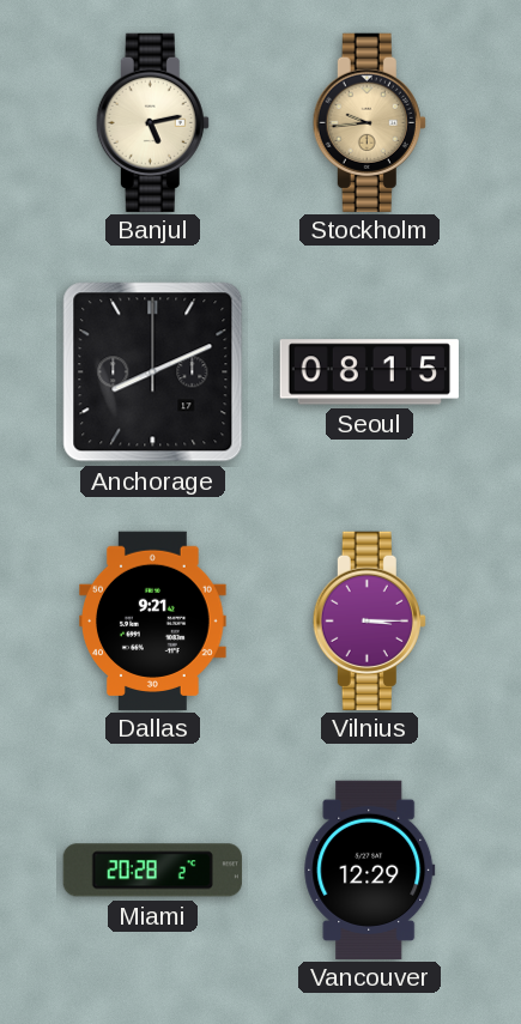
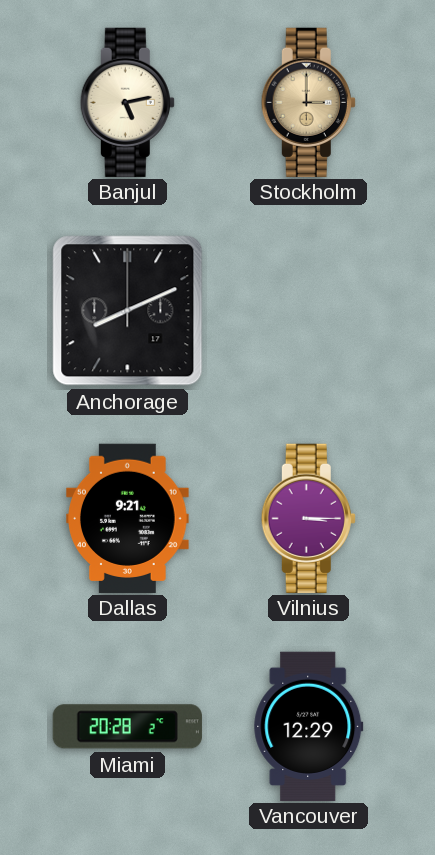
Stockholm: 9:44 -> 3:00 (308, 102)
Seoul: 08:15 -> none (369, 372)
